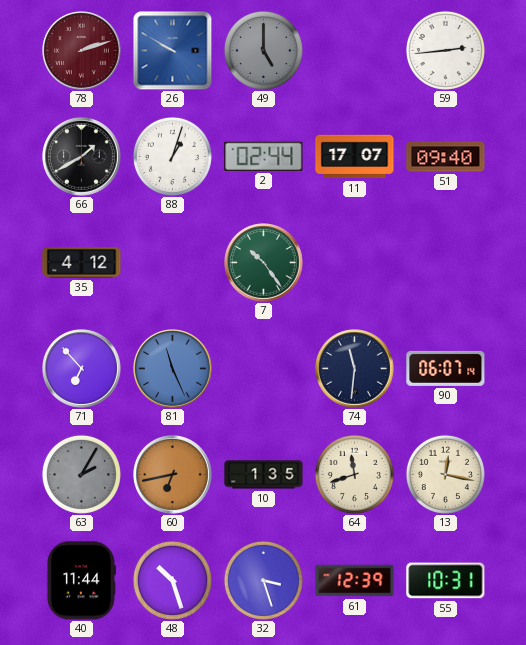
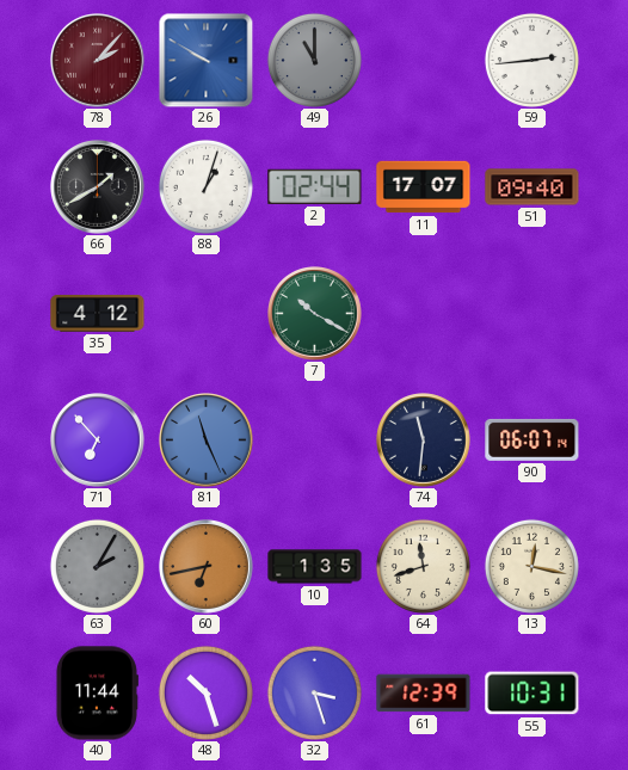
78: 2:12 -> 2:07 (98, 61)
49: 5:00 -> 11:00 (314, 60)
7: 10:24 -> 10:20 (315, 314)
